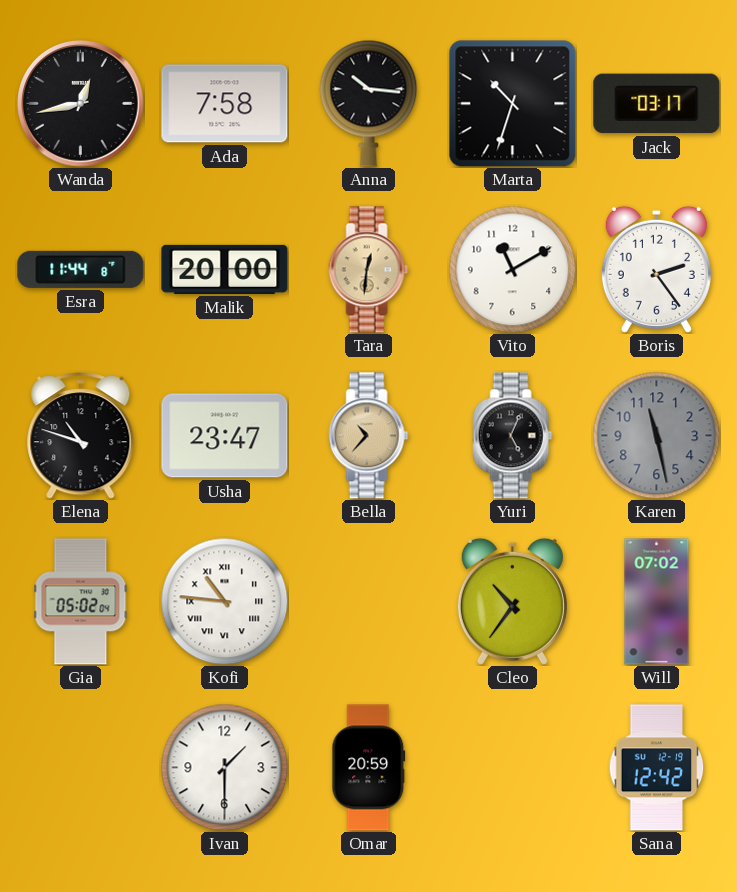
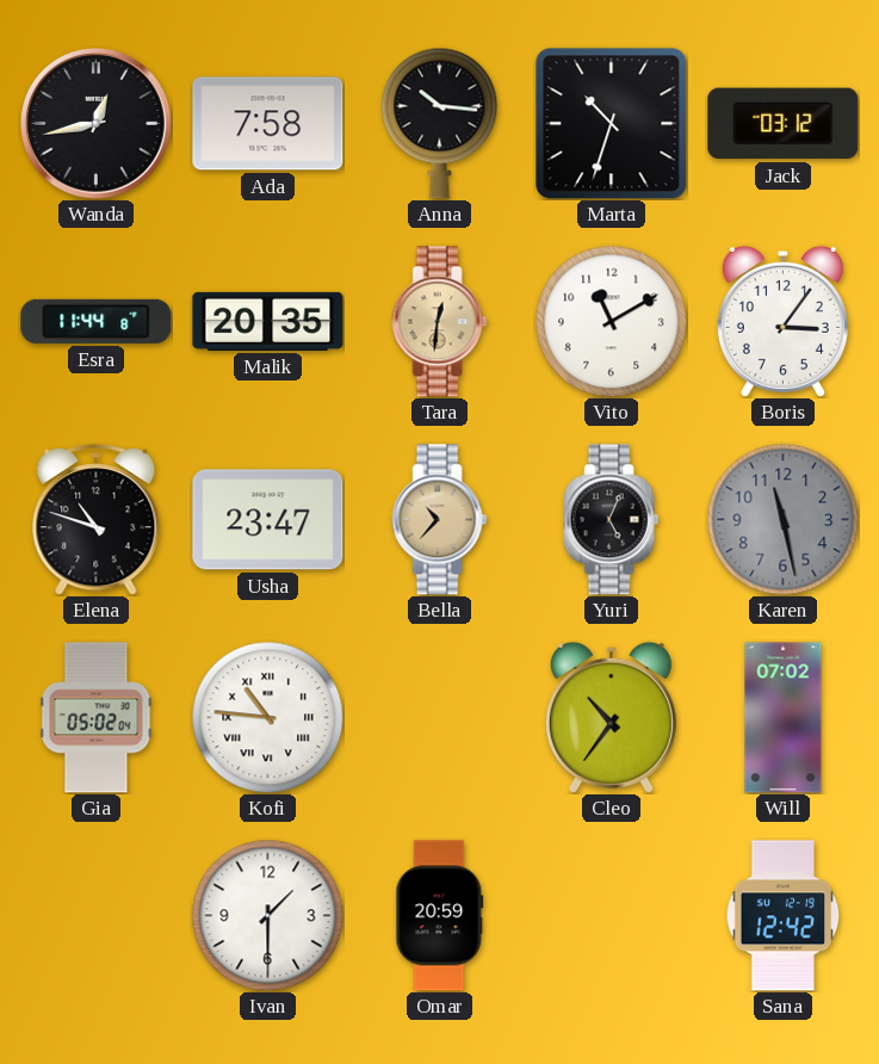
Jack: 03:17 -> 03:12 (784, 124)
Malik: 20:00 -> 20:35 (268, 321)
Boris: 2:24 -> 3:06 (782, 321)
